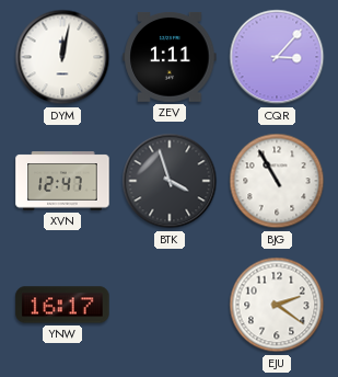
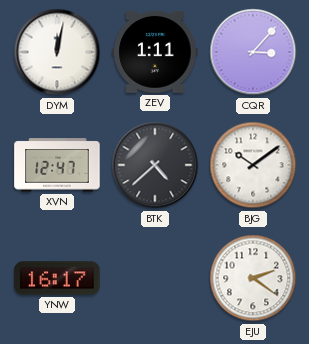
BTK: 3:57 -> 4:38 (155, 165)
BJG: 10:55 -> 10:09 (253, 165)
